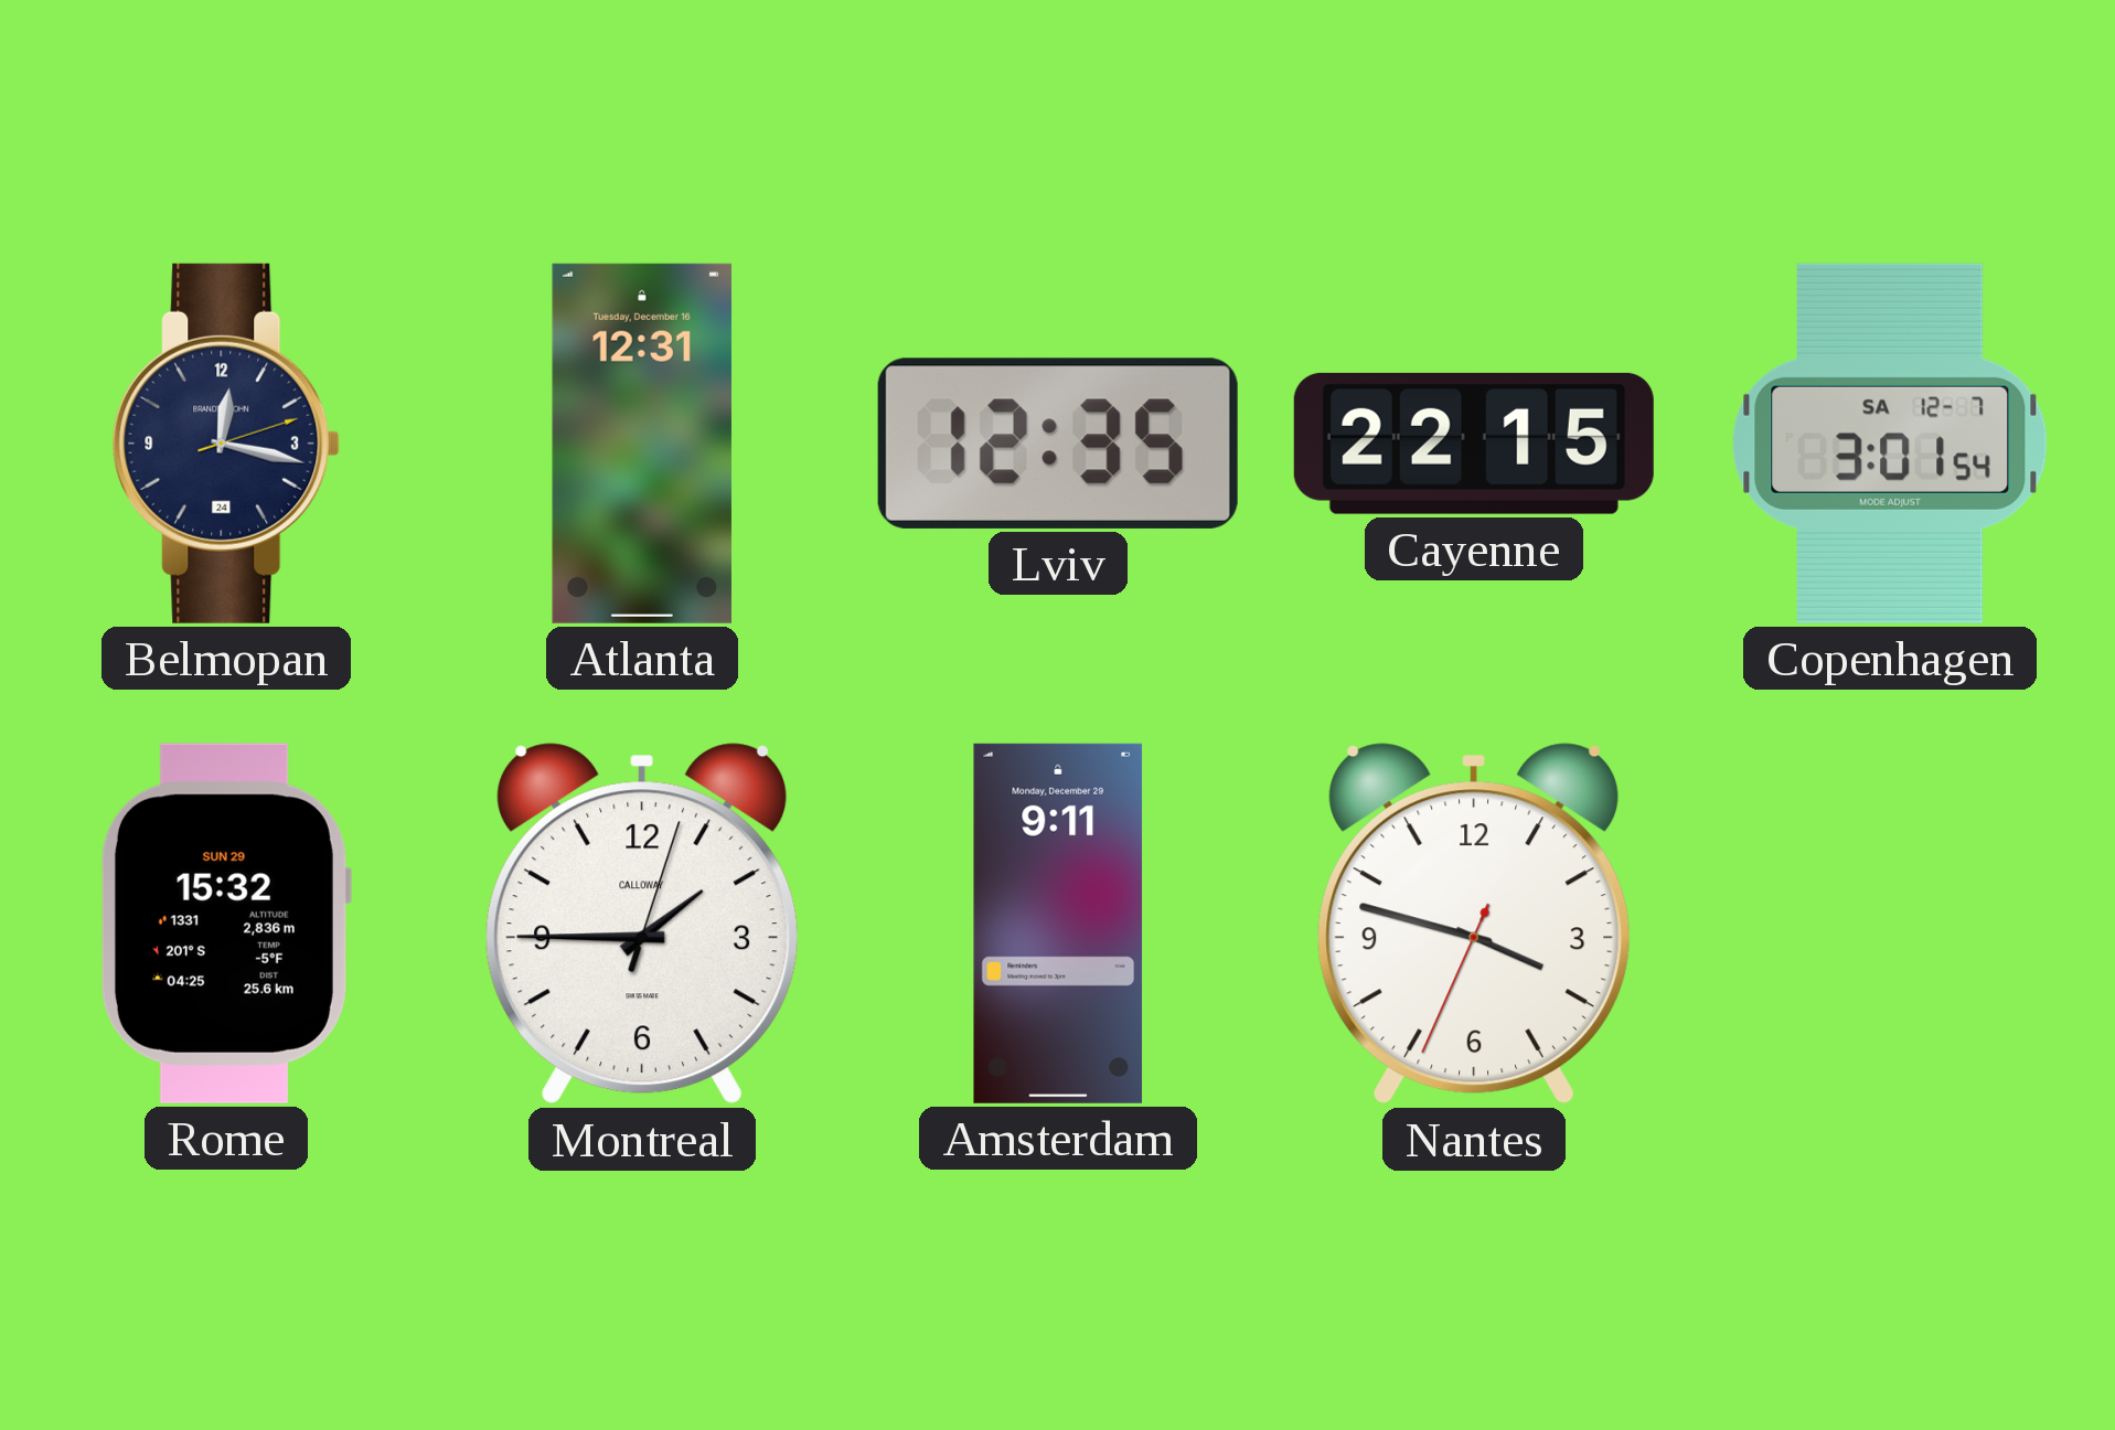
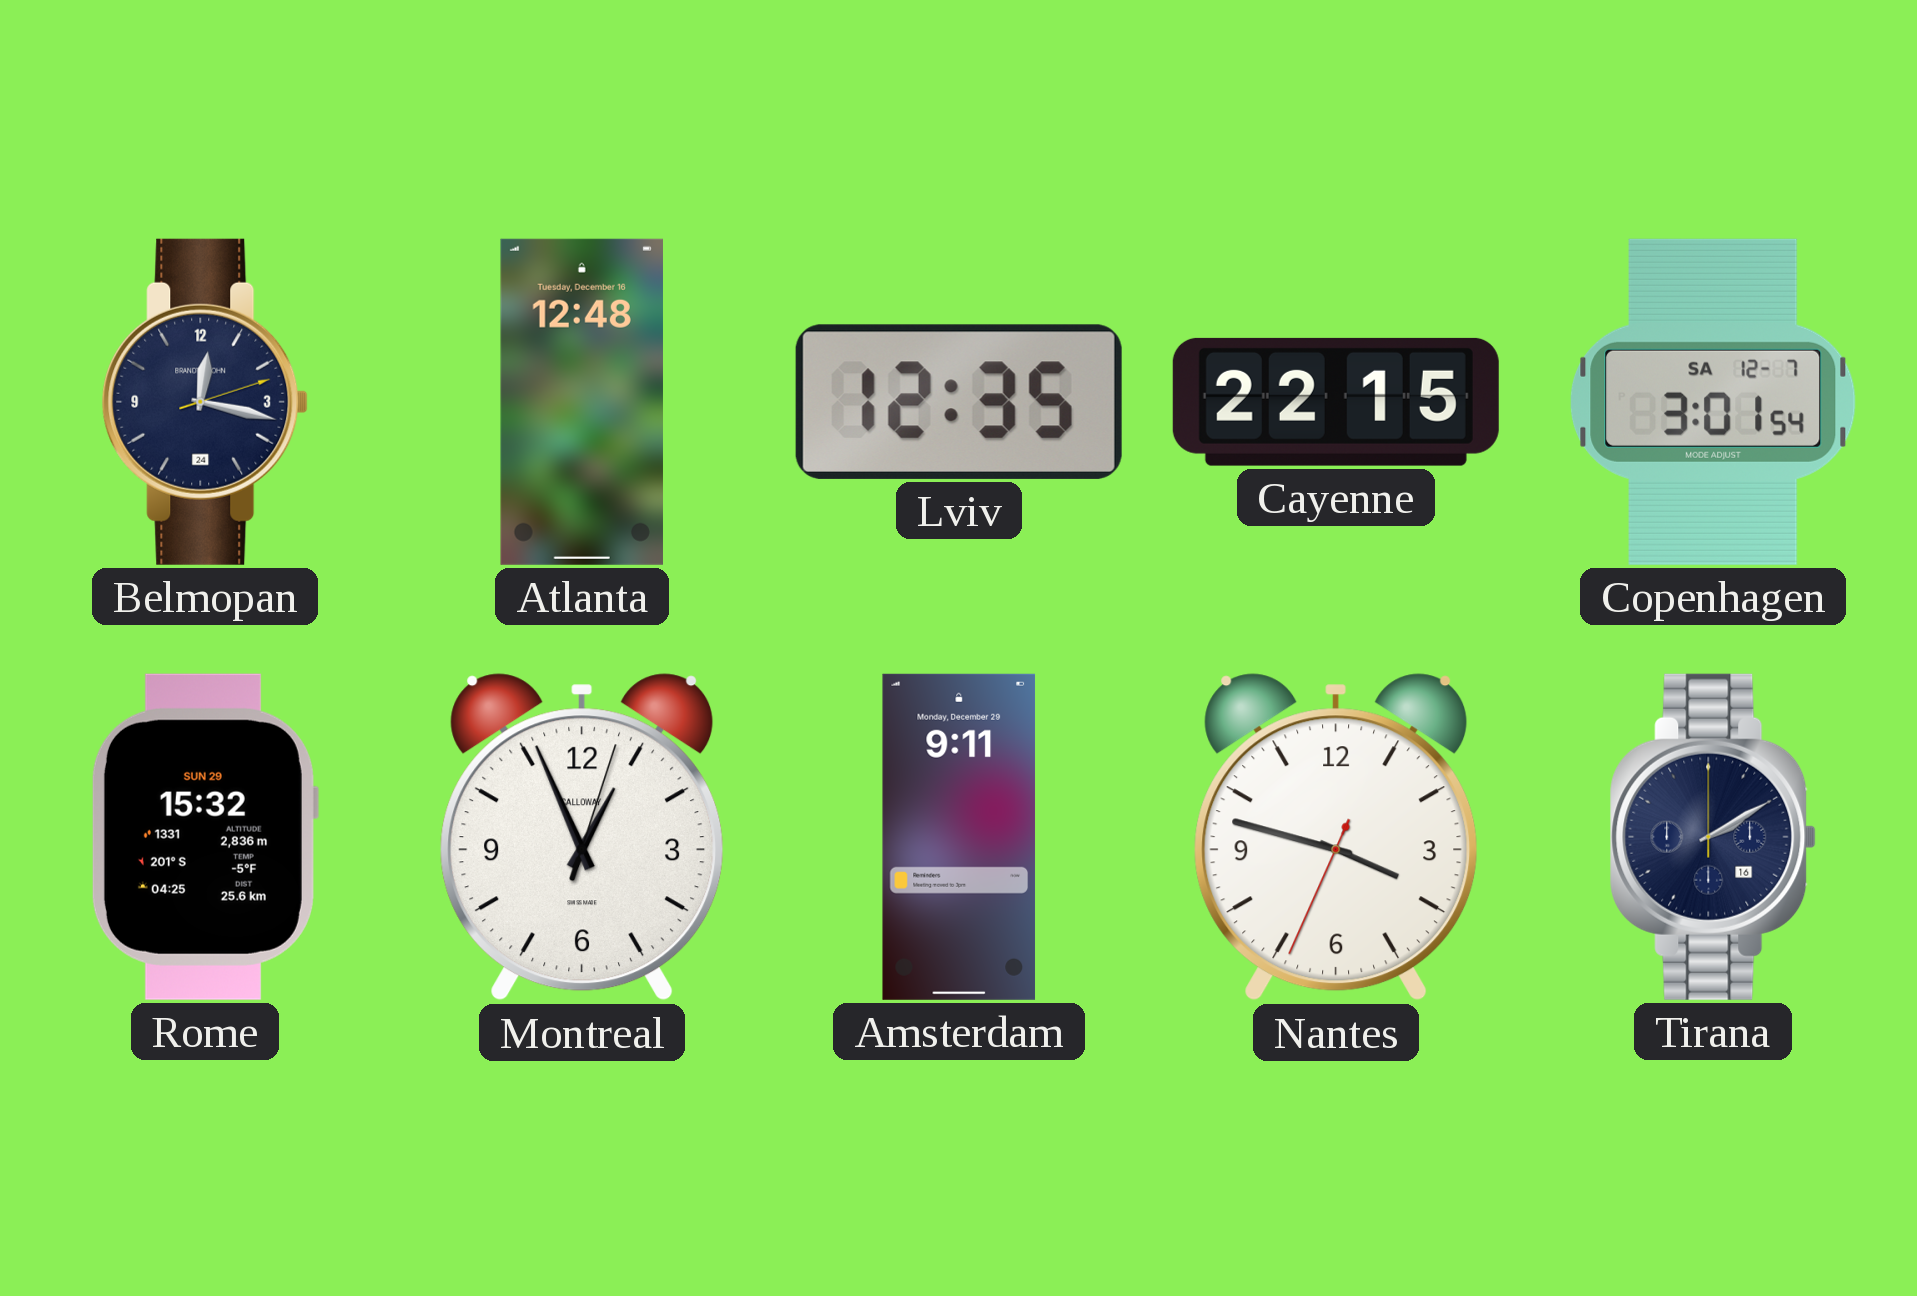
Atlanta: 12:31 -> 12:48 (582, 402)
Montreal: 1:45 -> 12:56 (582, 837)
Tirana: none -> 2:10 (1713, 837)
